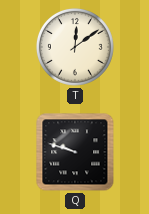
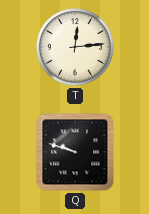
T: 12:09 -> 12:14 (75, 47)
